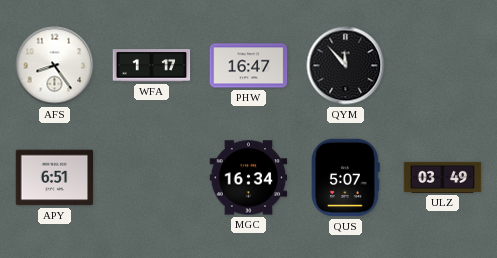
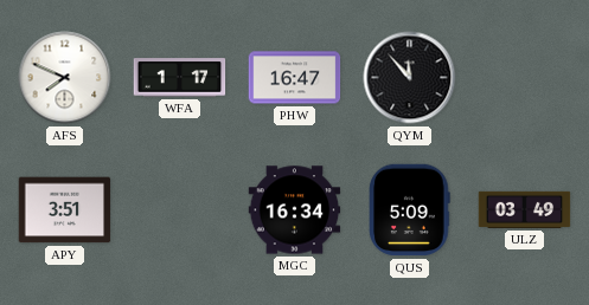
AFS: 8:24 -> 7:49 (65, 78)
APY: 6:51 -> 3:51 (65, 210)
QUS: 5:07 -> 5:09 (410, 210)
